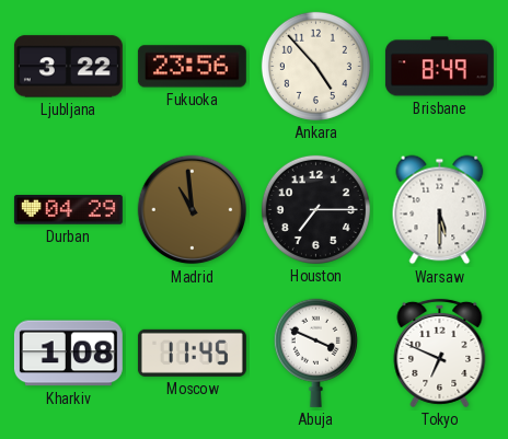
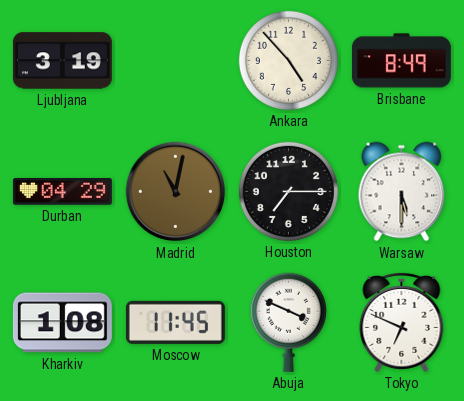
Ljubljana: 3:22 -> 3:19 (62, 61)
Fukuoka: 23:56 -> none (192, 67)
Madrid: 10:59 -> 11:02 (176, 192)
